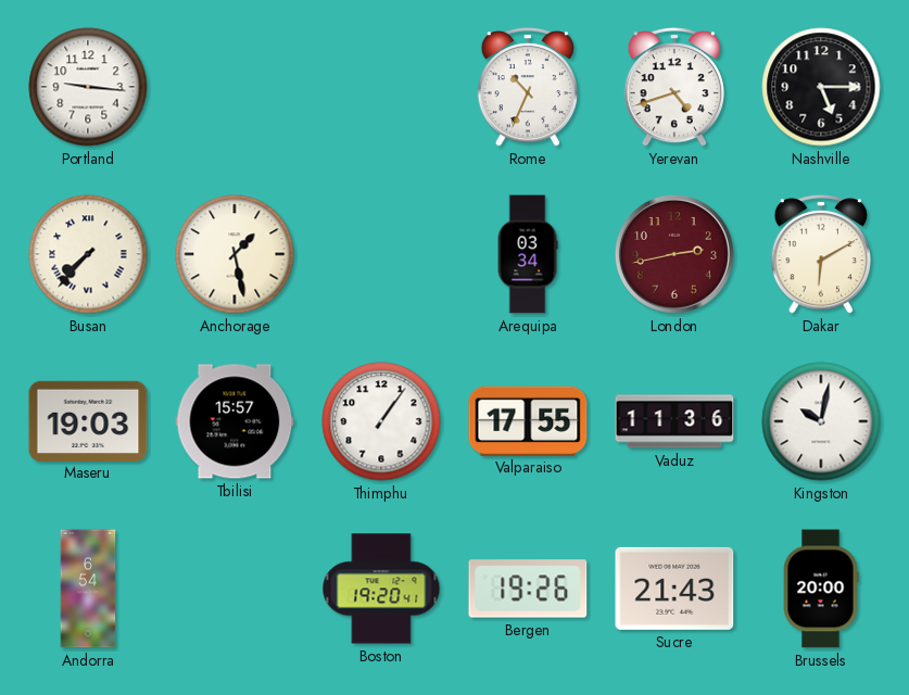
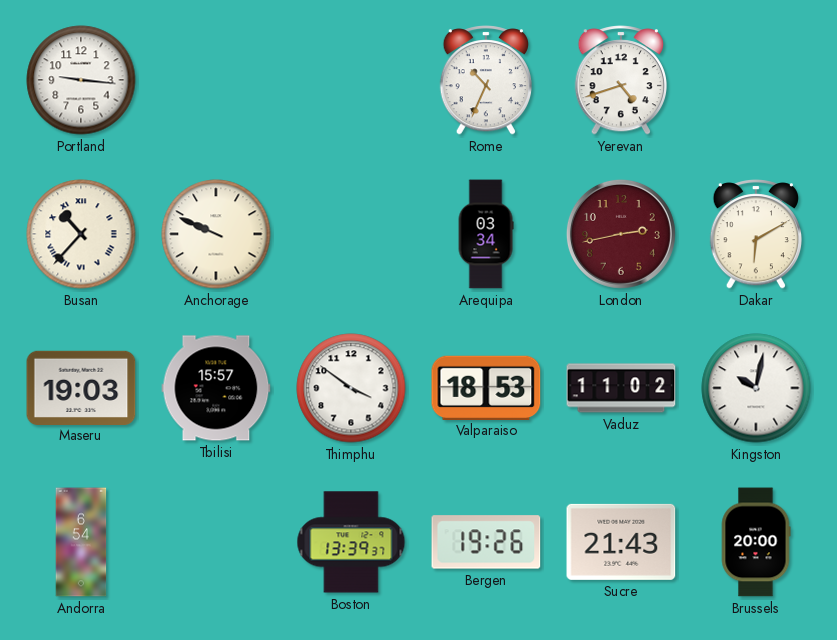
Nashville: 5:15 -> none (821, 87)
Busan: 7:37 -> 10:37 (81, 234)
Anchorage: 1:28 -> 9:49 (216, 234)
Thimphu: 1:06 -> 3:51 (351, 388)
Valparaiso: 17:55 -> 18:53 (486, 387)
Vaduz: 11:36 -> 11:02 (621, 388)
Boston: 19:20 -> 13:39 (351, 542)
